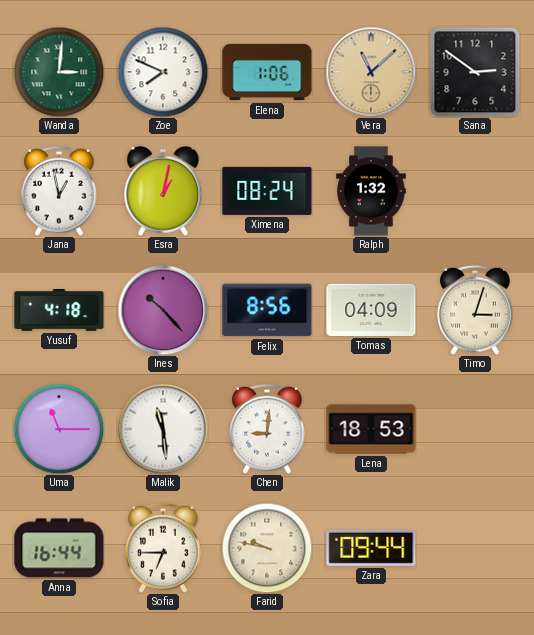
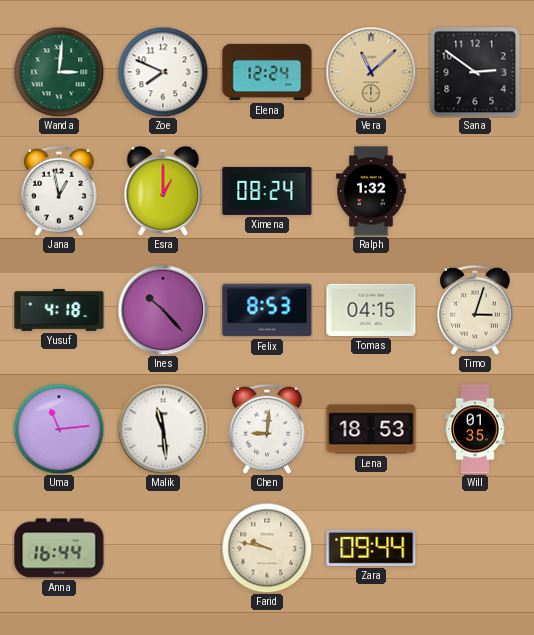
Elena: 1:06 -> 12:24 (267, 72)
Esra: 1:02 -> 1:00 (163, 191)
Felix: 8:56 -> 8:53 (267, 310)
Tomas: 04:09 -> 04:15 (371, 310)
Uma: 11:15 -> 11:14 (59, 429)
Will: none -> 01:35 (475, 429)
Sofia: 6:45 -> none (163, 548)
